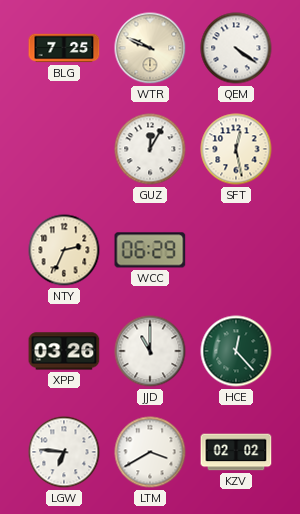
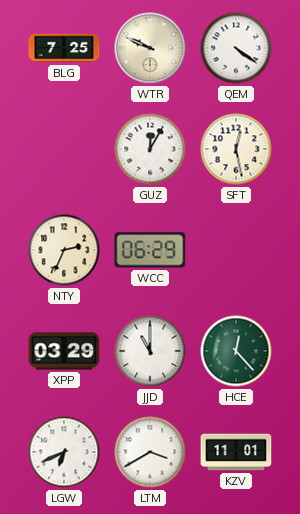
XPP: 03:26 -> 03:29 (64, 351)
LGW: 6:46 -> 6:41 (64, 452)
KZV: 02:02 -> 11:01 (236, 452)
